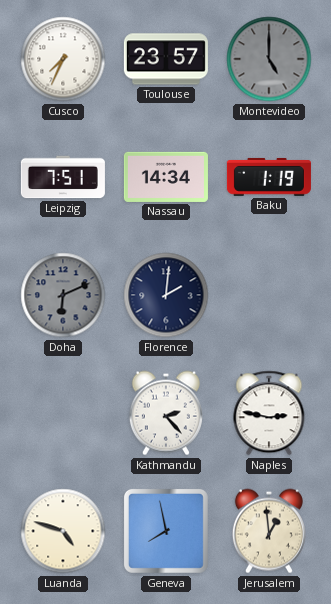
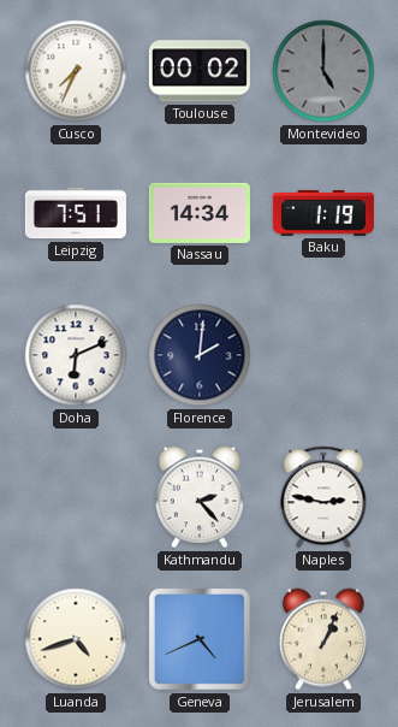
Toulouse: 23:57 -> 00:02 (200, 71)
Doha dial: grey -> white (76, 355)
Luanda: 4:48 -> 4:42 (76, 639)
Geneva: 7:58 -> 4:41 (200, 639)
Jerusalem: 12:59 -> 1:04 (323, 639)
